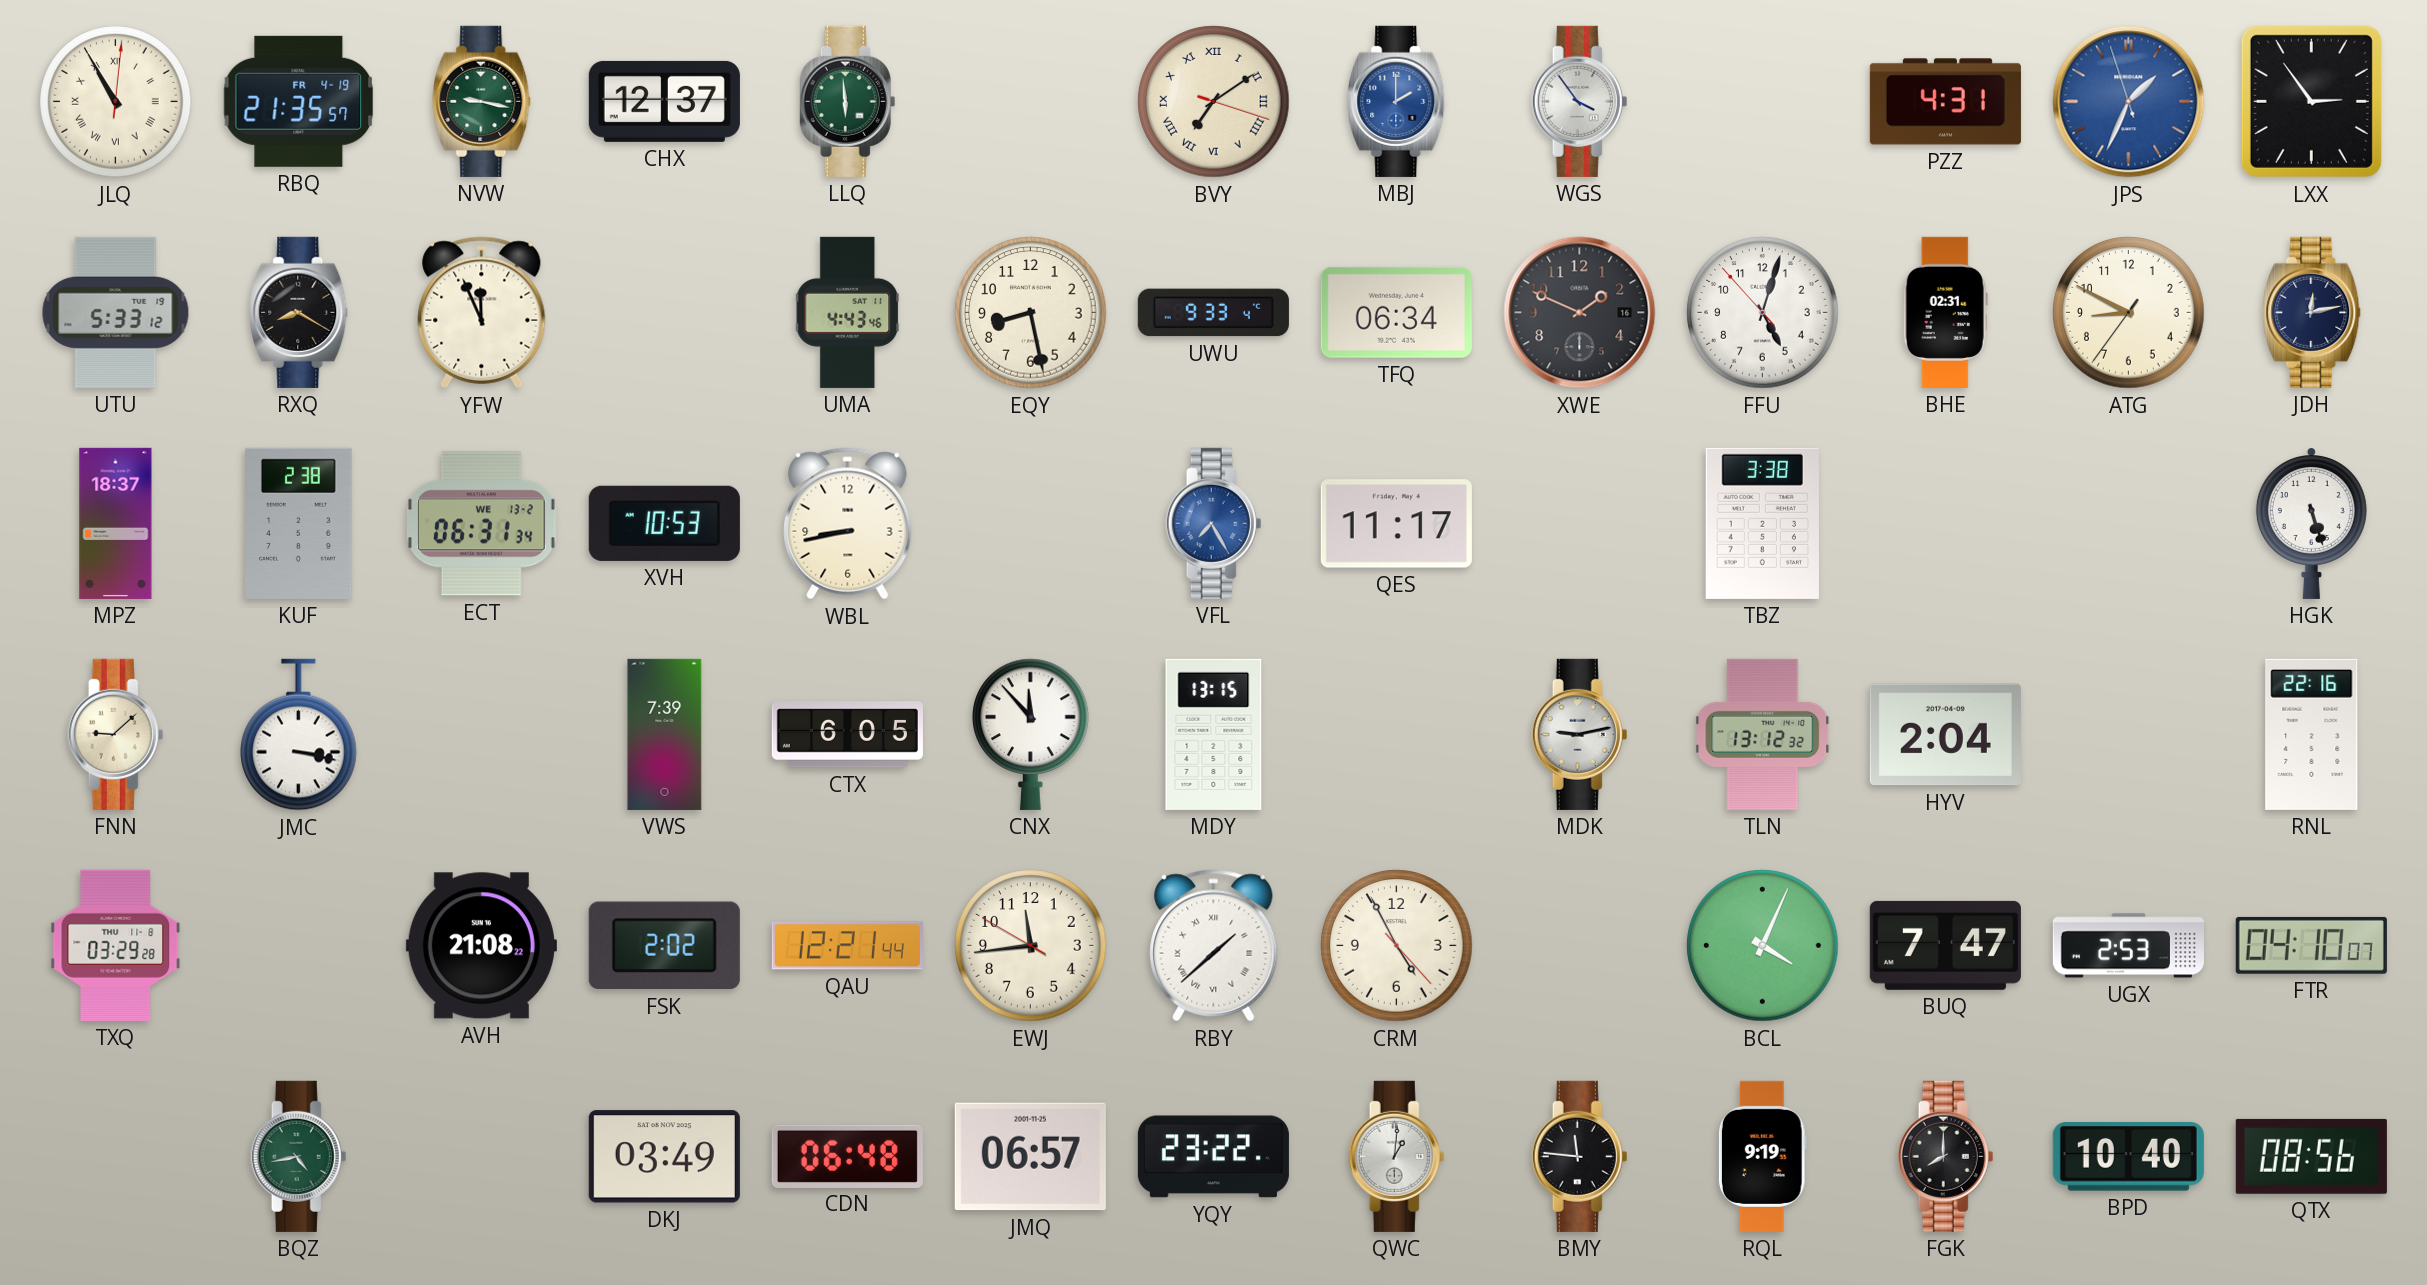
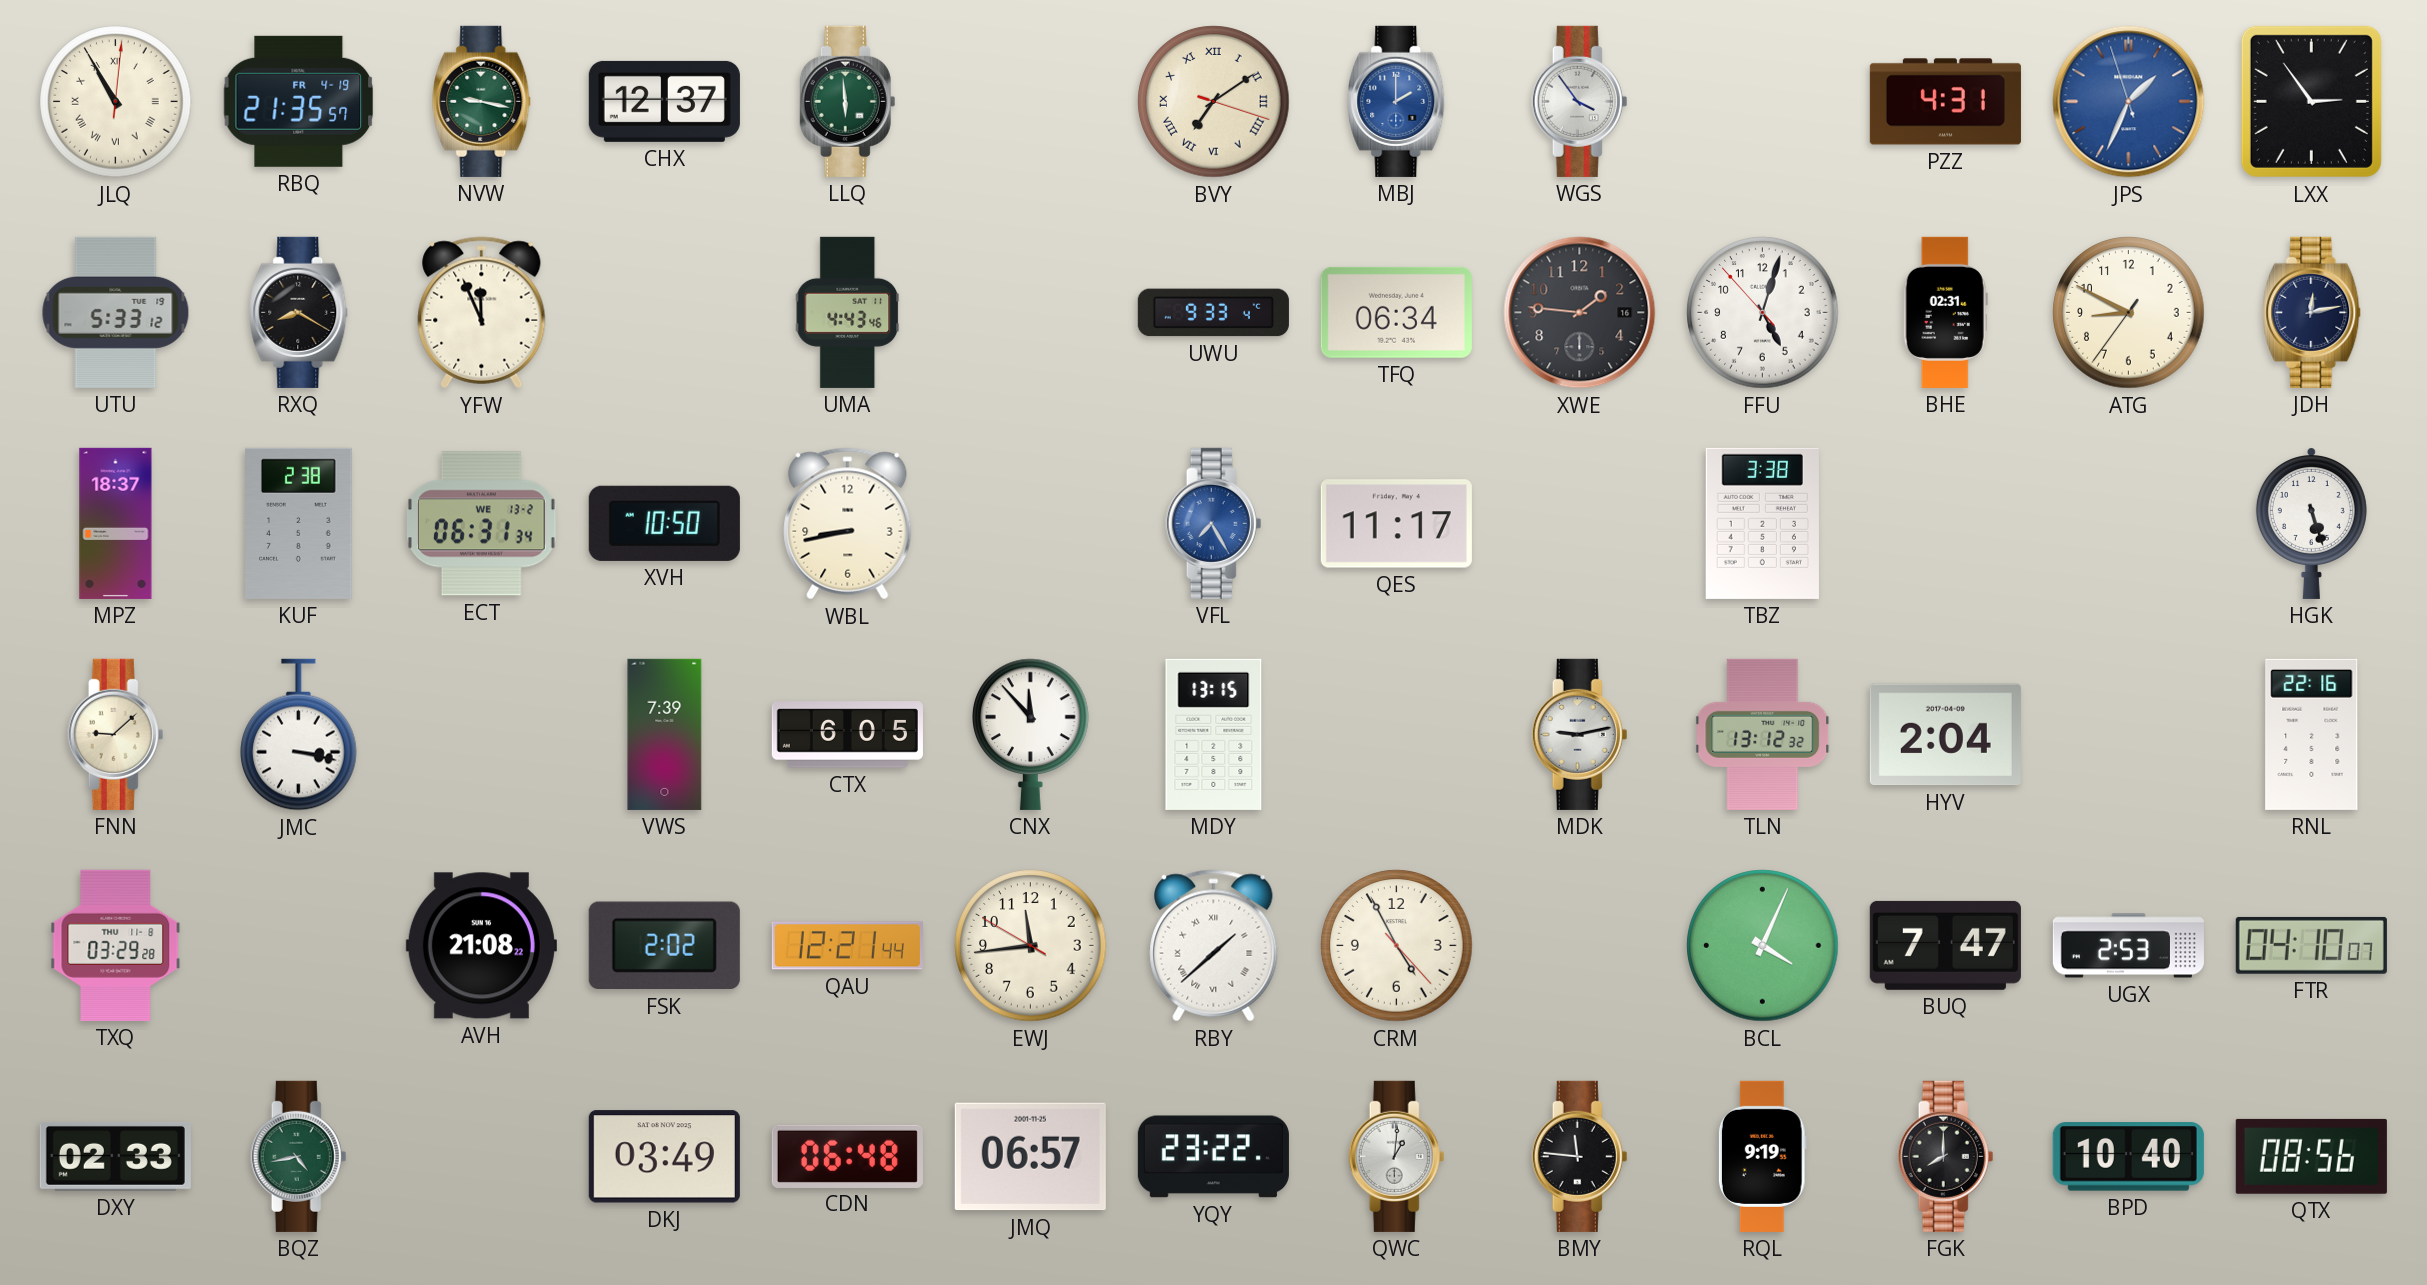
EQY: 8:28 -> none (1031, 313)
XWE: 1:49 -> 1:46 (1580, 313)
XVH: 10:53 -> 10:50 (664, 523)
DXY: none -> 02:33 (115, 1156)
